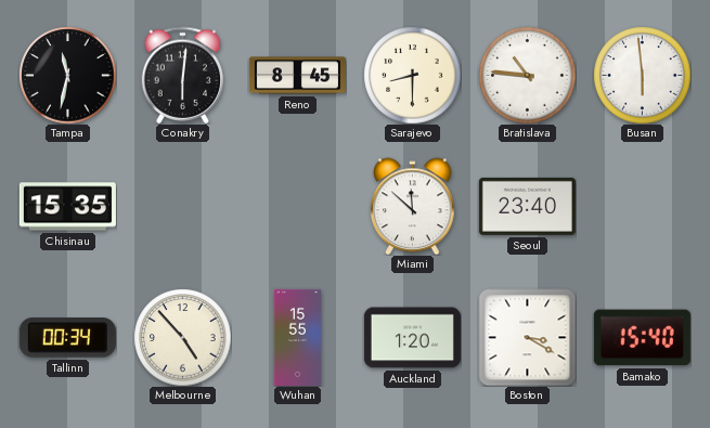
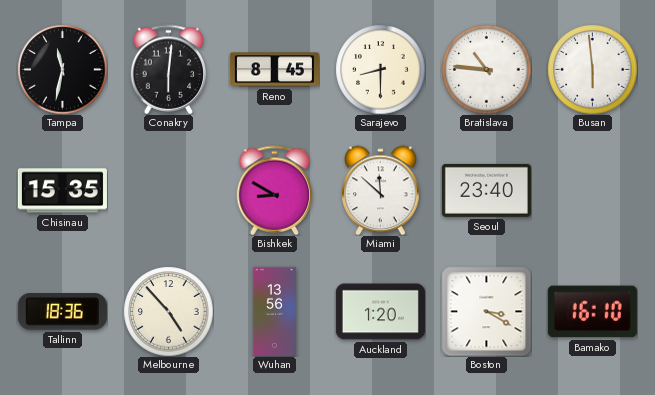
Bishkek: none -> 8:50 (275, 190)
Tallinn: 00:34 -> 18:36 (62, 312)
Wuhan: 15:55 -> 13:56 (274, 311)
Bamako: 15:40 -> 16:10 (592, 312)
